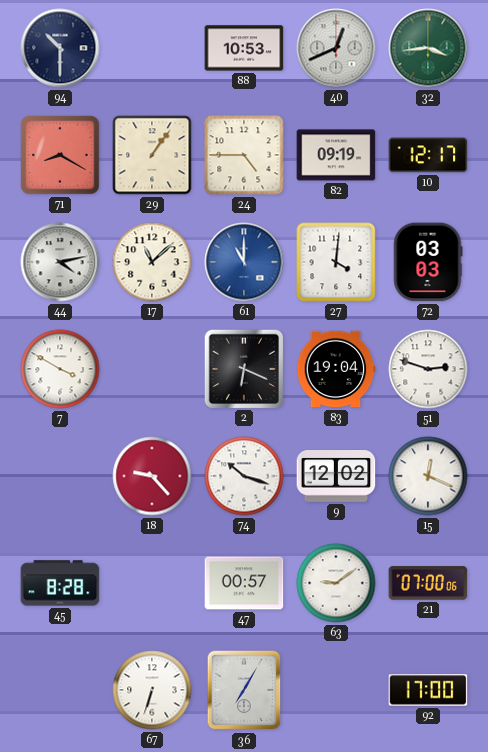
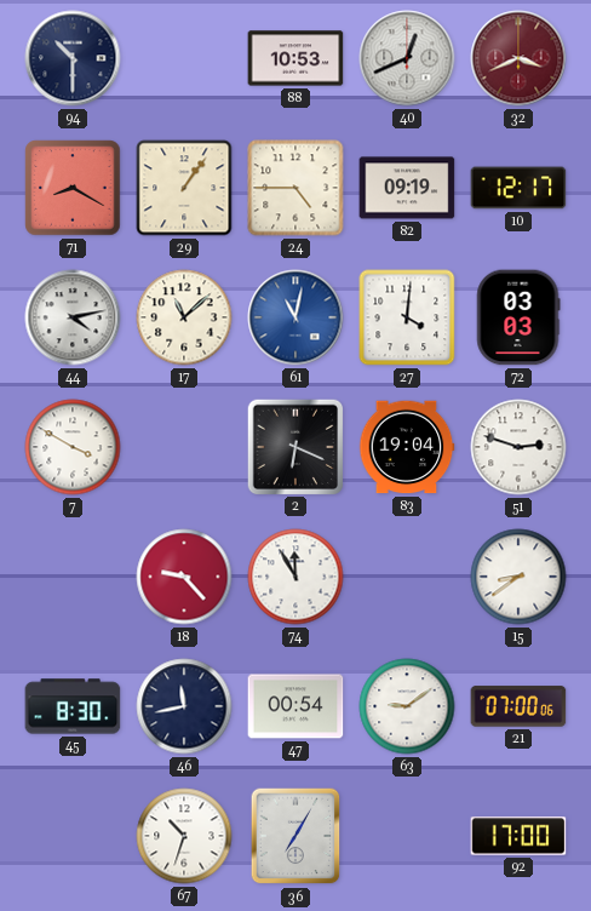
32: 3:44 -> 3:41 (518, 58)
32 dial: green -> burgundy (518, 58)
61: 11:00 -> 11:02 (295, 317)
74: 10:18 -> 11:55 (295, 577)
9: 12:02 -> none (336, 476)
15: 12:19 -> 8:39 (518, 577)
45: 8:28 -> 8:30 (73, 706)
46: none -> 11:43 (184, 706)
47: 00:57 -> 00:54 (295, 706)
67: 6:33 -> 10:33 (184, 836)
